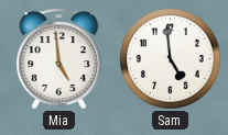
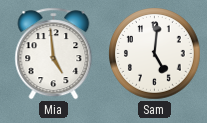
Sam: 4:59 -> 5:01 (155, 54)
